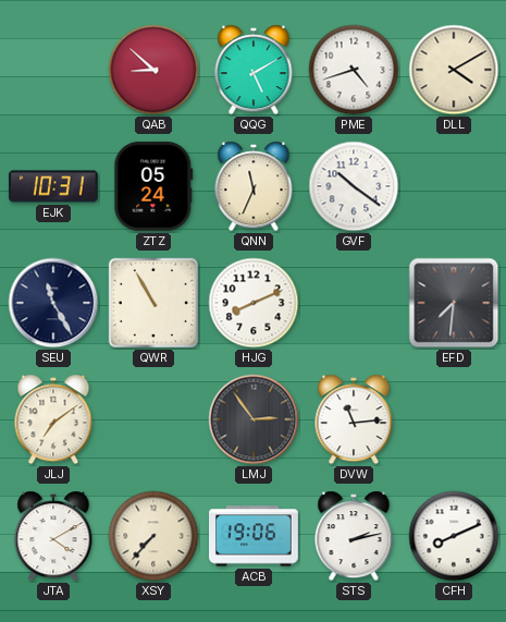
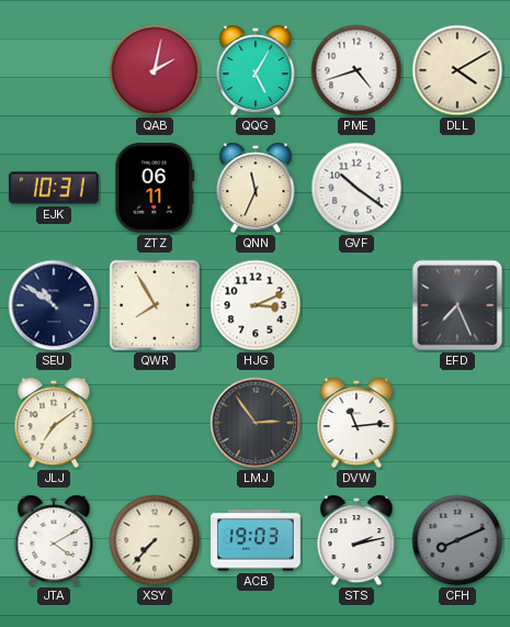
QAB: 8:52 -> 2:02 (155, 70)
QQG: 5:10 -> 5:05 (256, 70)
ZTZ: 05:24 -> 06:11 (155, 188)
SEU: 11:25 -> 10:51 (54, 305)
QWR: 10:55 -> 7:55 (155, 305)
HJG: 8:11 -> 3:11 (256, 305)
EFD: 7:31 -> 7:26 (457, 305)
ACB: 19:06 -> 19:03 (257, 540)
CFH dial: white -> grey (457, 540)
